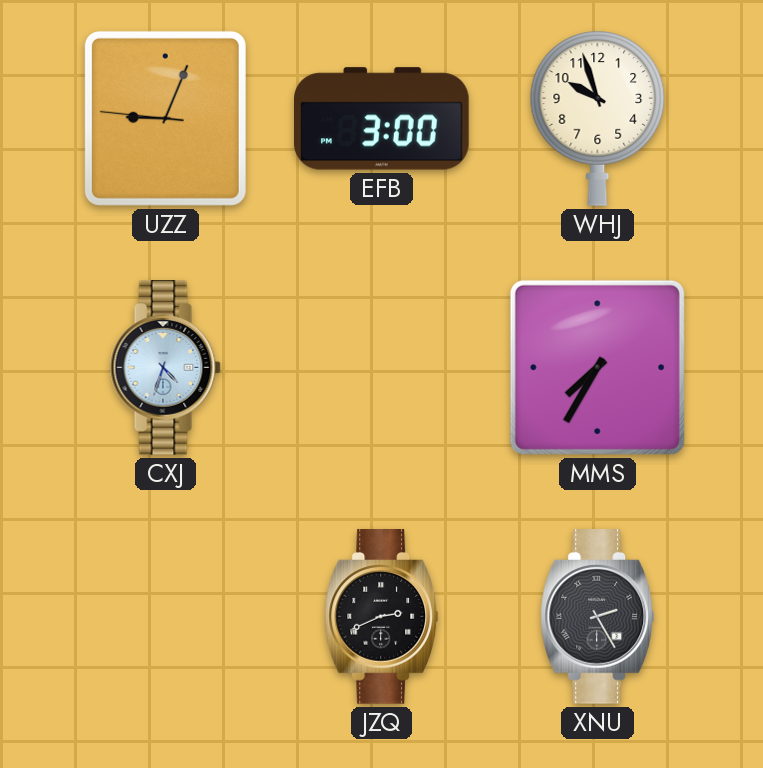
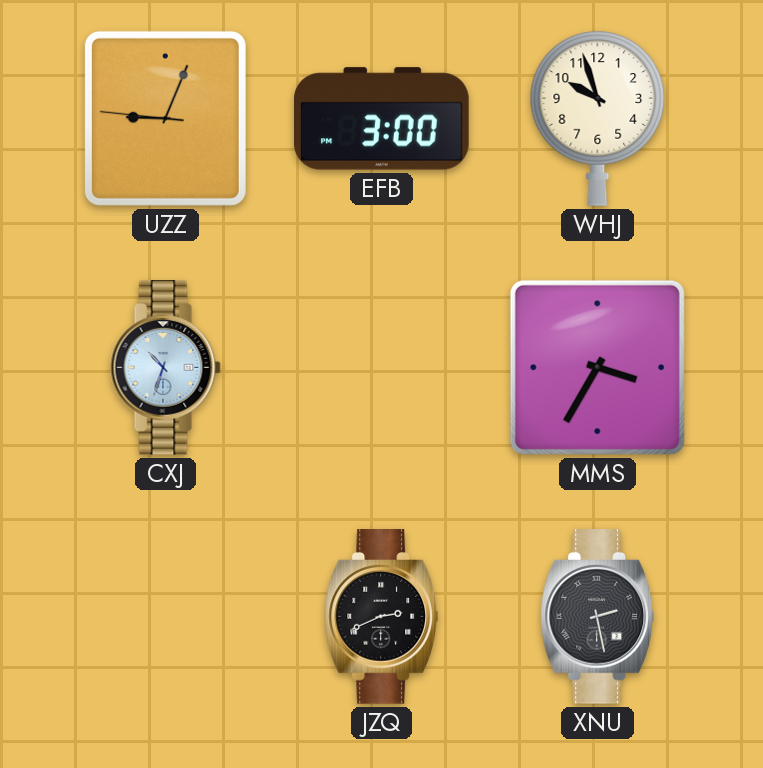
CXJ: 4:33 -> 10:33 (165, 368)
MMS: 7:35 -> 3:35 (597, 367)
XNU: 2:25 -> 2:28 (598, 617)
